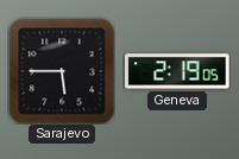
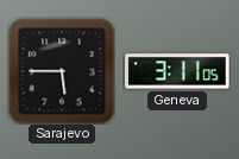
Geneva: 2:19 -> 3:11 (177, 71)
